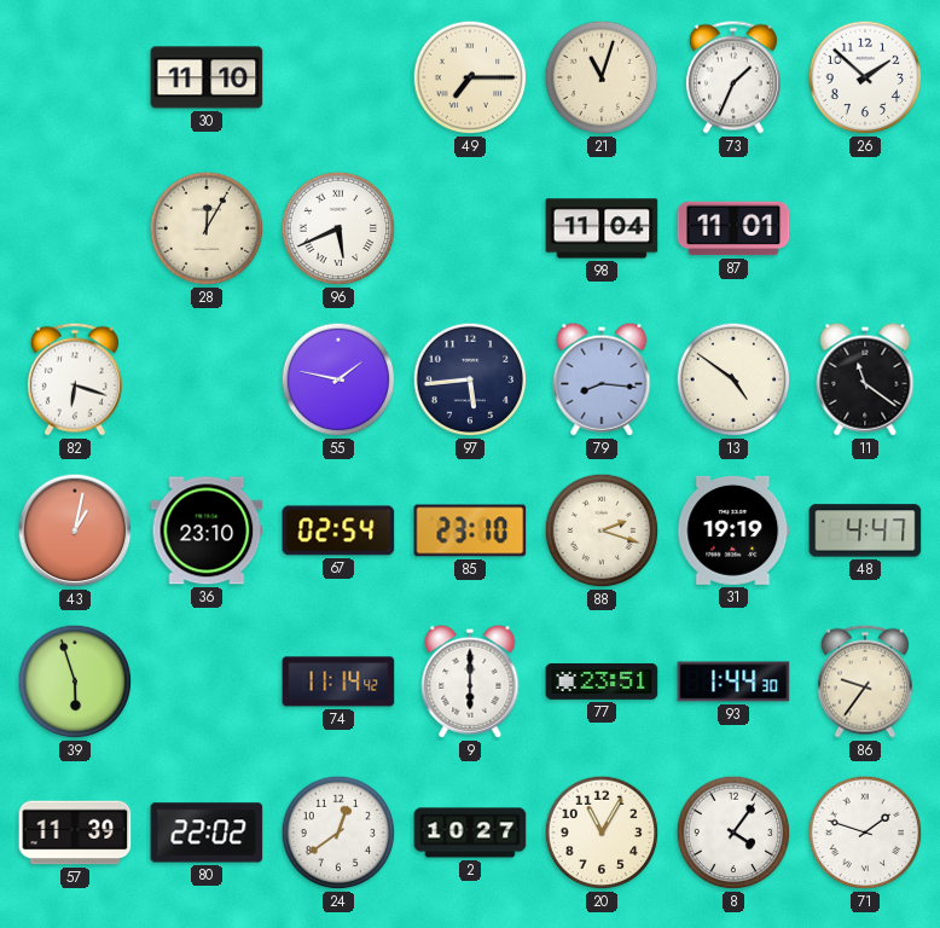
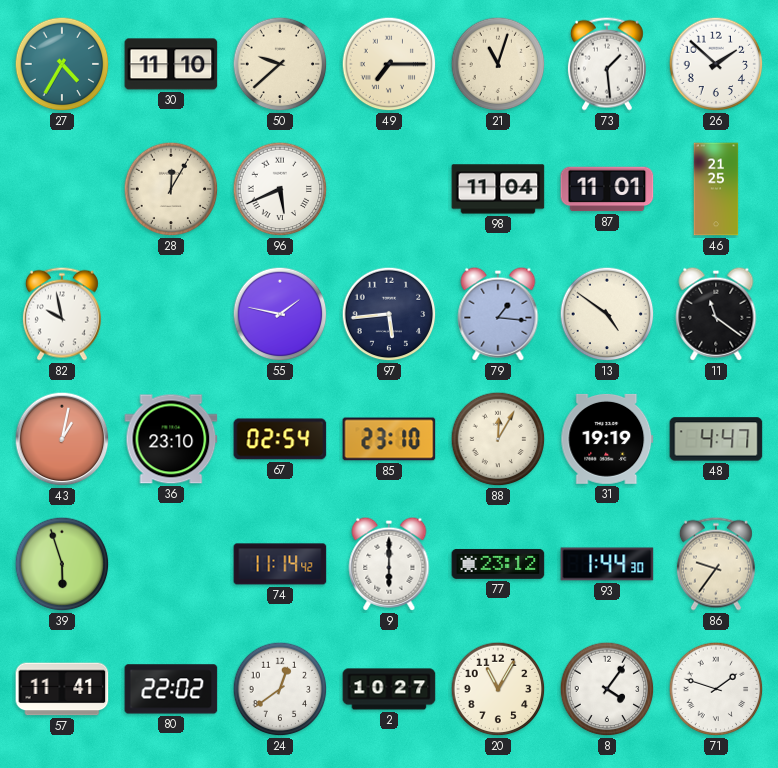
27: none -> 4:35 (62, 64)
50: none -> 9:38 (280, 64)
73: 1:34 -> 1:29 (607, 64)
46: none -> 21:25 (716, 189)
82: 6:18 -> 9:58 (62, 314)
79: 8:16 -> 1:16 (498, 314)
88: 2:18 -> 12:05 (498, 439)
77: 23:51 -> 23:12 (498, 564)
57: 11:39 -> 11:41 (62, 689)
